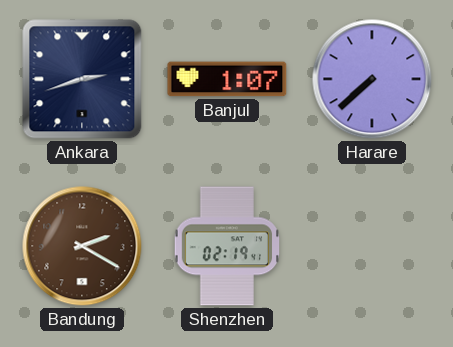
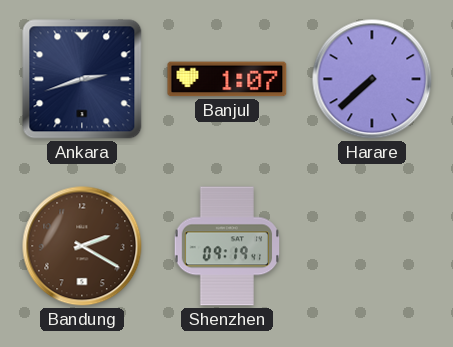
Shenzhen: 02:19 -> 09:19 (226, 246)
